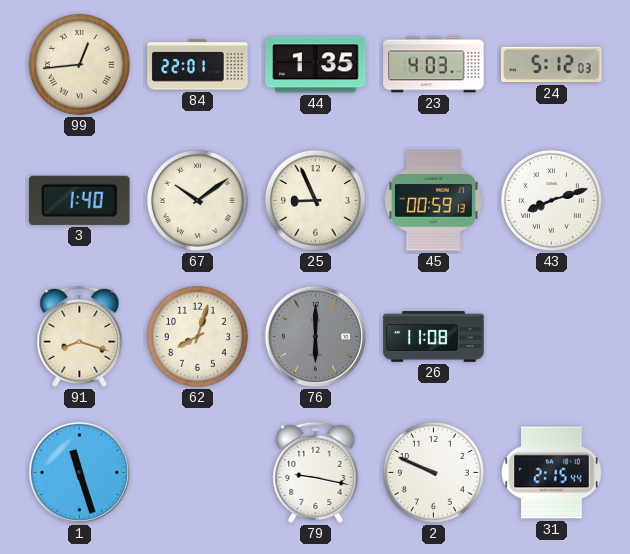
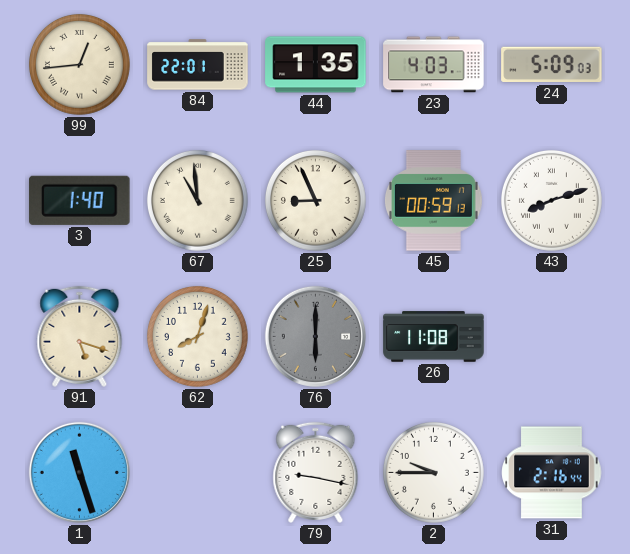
24: 5:12 -> 5:09 (552, 65)
67: 10:09 -> 10:59 (197, 200)
91: 8:18 -> 5:18 (80, 336)
2: 9:49 -> 9:45 (433, 472)
31: 2:15 -> 2:16 (552, 473)
